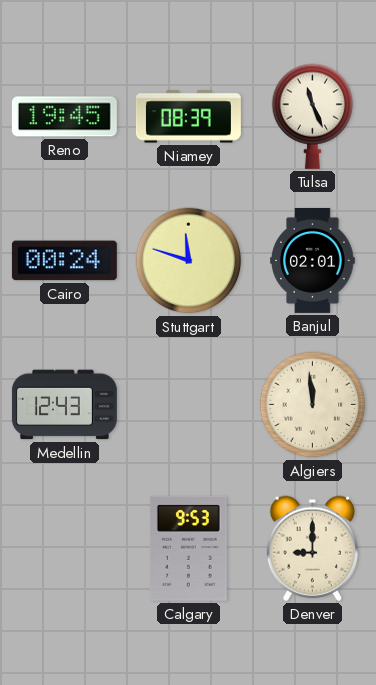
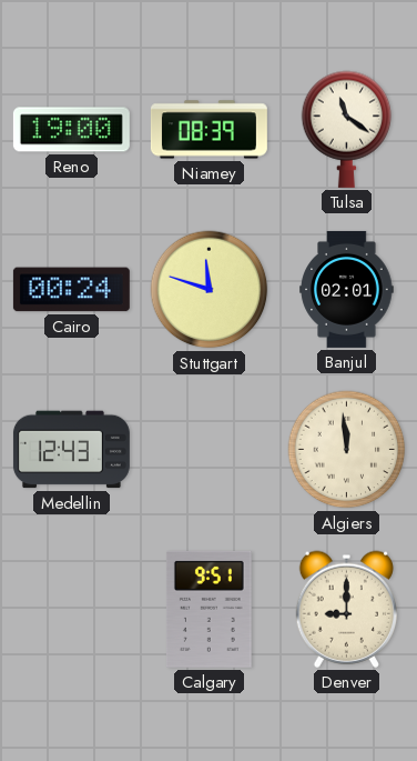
Reno: 19:45 -> 19:00 (71, 130)
Tulsa: 11:26 -> 11:21 (347, 129)
Calgary: 9:53 -> 9:51 (208, 609)
